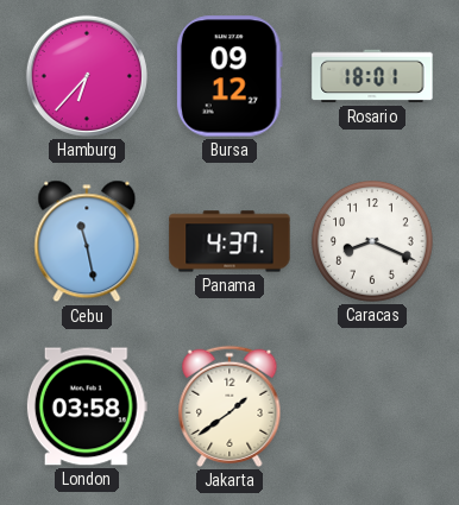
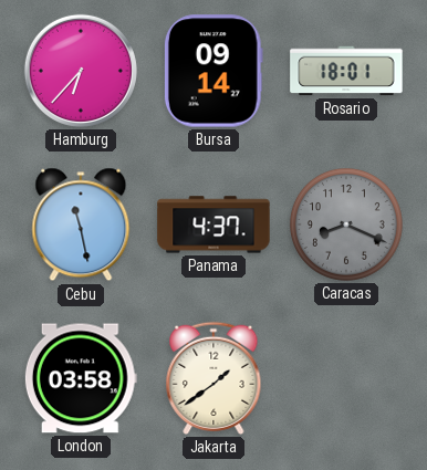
Bursa: 09:12 -> 09:14 (213, 71)
Caracas dial: white -> grey (346, 224)
